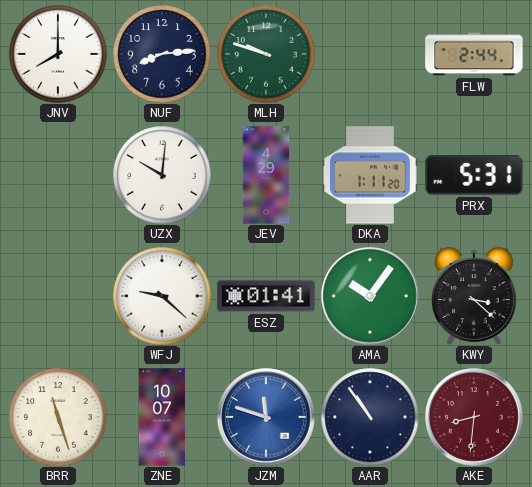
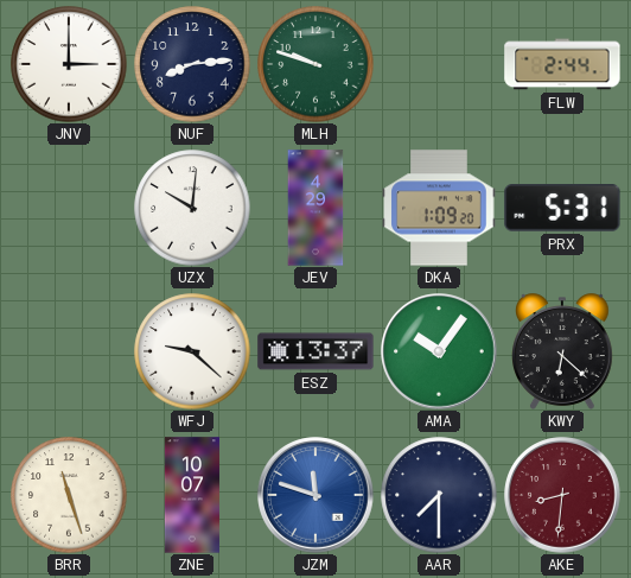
JNV: 8:00 -> 3:00 (69, 64)
DKA: 1:11 -> 1:09 (439, 208)
ESZ: 01:41 -> 13:37 (315, 351)
KWY: 3:22 -> 6:22 (563, 351)
AAR: 10:54 -> 7:30 (439, 495)
